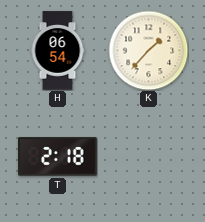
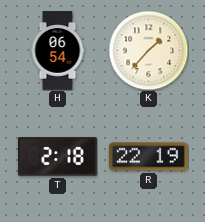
R: none -> 22:19 (149, 157)
